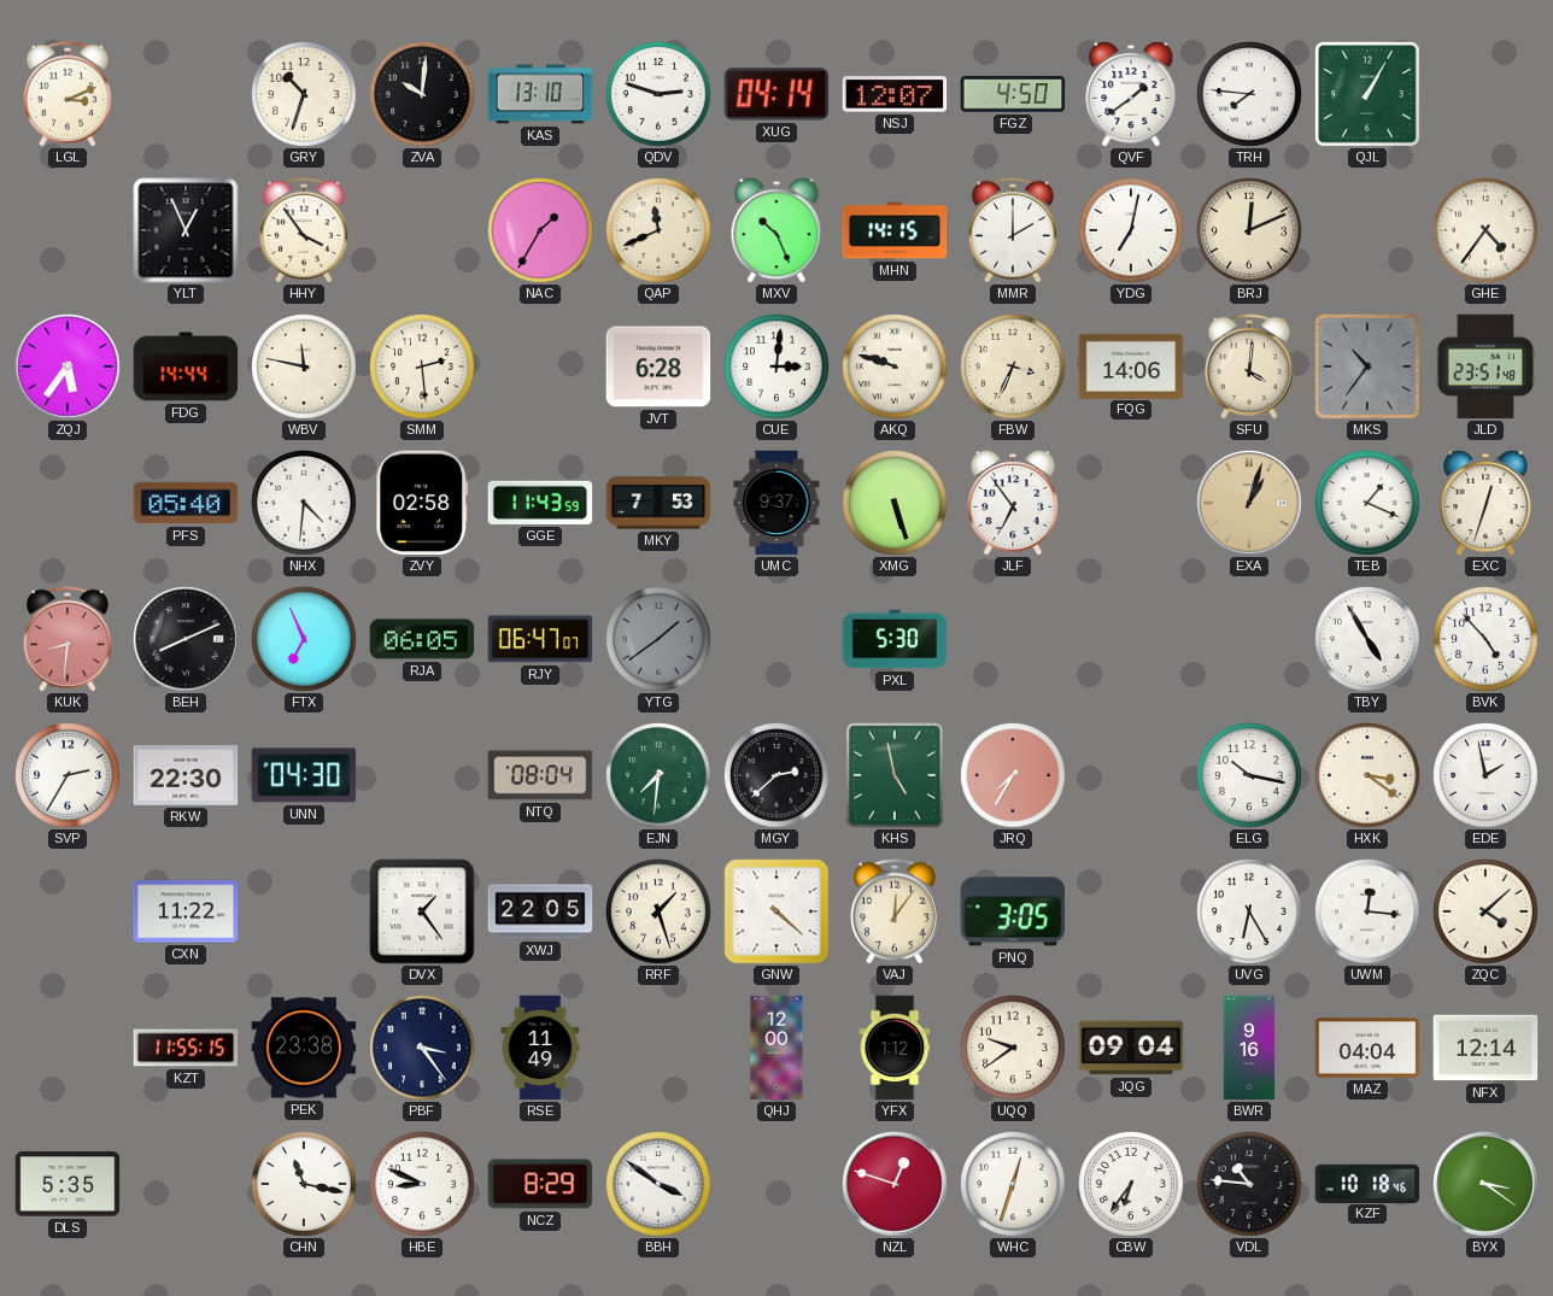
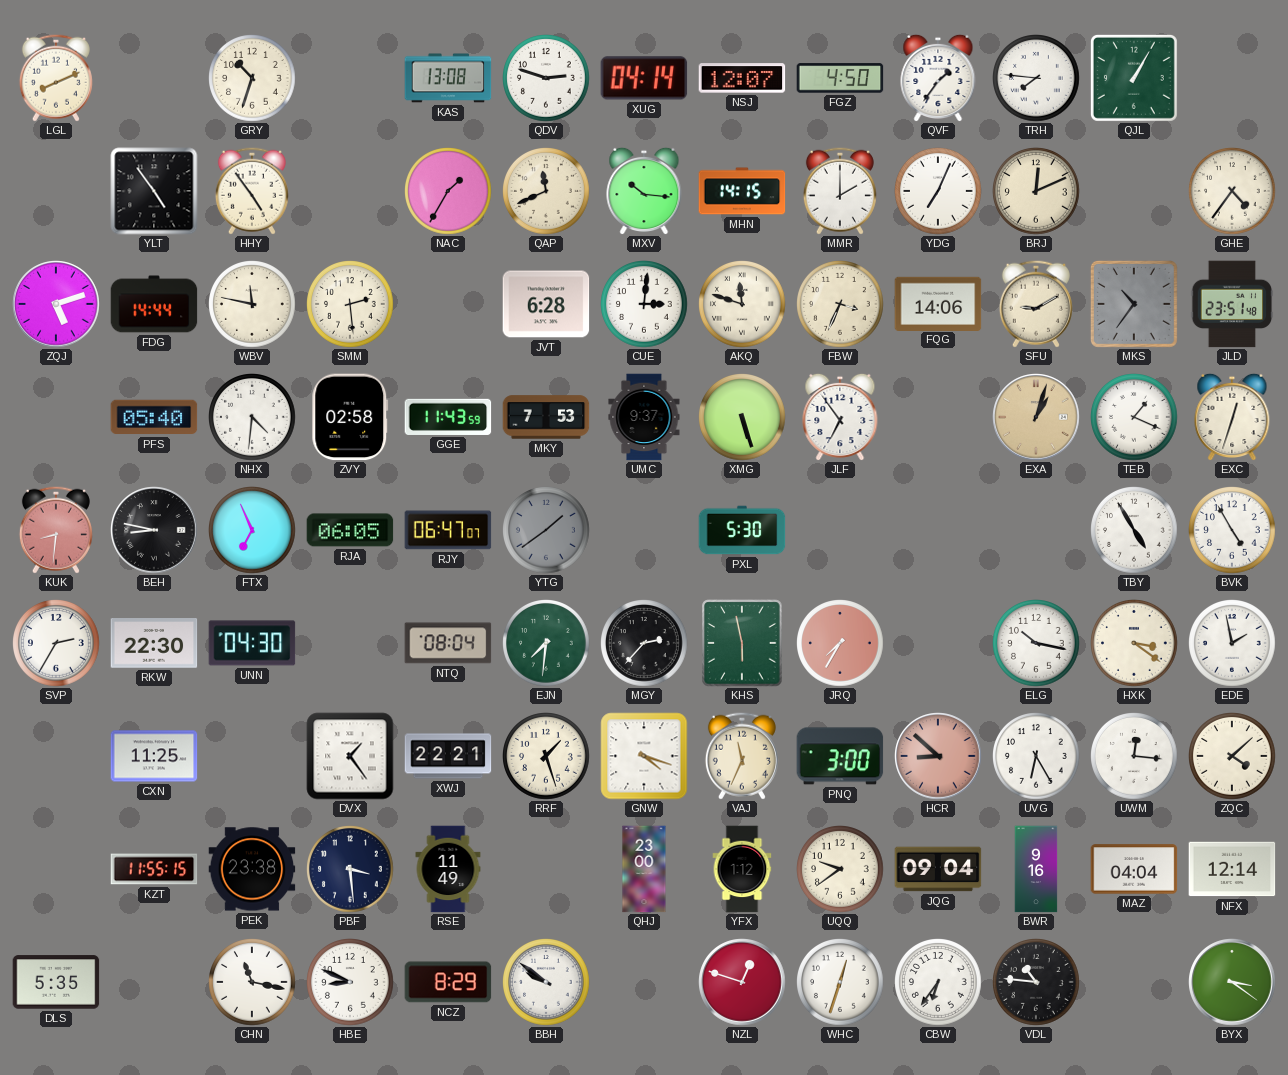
LGL: 3:11 -> 8:11 (56, 78)
ZVA: 10:01 -> none (423, 95)
KAS: 13:10 -> 13:08 (448, 78)
QVF: 1:39 -> 1:36 (938, 78)
YLT: 12:56 -> 4:54 (154, 191)
HHY: 3:54 -> 4:54 (252, 191)
MXV: 10:26 -> 10:16 (644, 191)
YDG: 7:02 -> 7:04 (939, 192)
ZQJ: 5:36 -> 5:12 (56, 304)
AKQ: 9:48 -> 11:48 (743, 305)
SFU: 4:01 -> 9:10 (1036, 304)
BEH: 8:11 -> 8:47 (154, 530)
BVK: 4:53 -> 4:55 (1233, 531)
MGY: 2:38 -> 2:37 (645, 644)
KHS: 4:58 -> 5:58 (742, 643)
CXN: 11:22 -> 11:25 (154, 756)
XWJ: 22:05 -> 22:21 (448, 756)
GNW: 4:22 -> 4:18 (644, 756)
VAJ: 12:06 -> 11:34 (742, 756)
PNQ: 3:05 -> 3:00 (840, 756)
HCR: none -> 8:52 (938, 756)
PBF: 3:24 -> 3:29 (351, 870)
QHJ: 12:00 -> 23:00 (644, 869)
BBH: 3:51 -> 9:51 (547, 983)
KZF: 10:18 -> none (1367, 1183)
